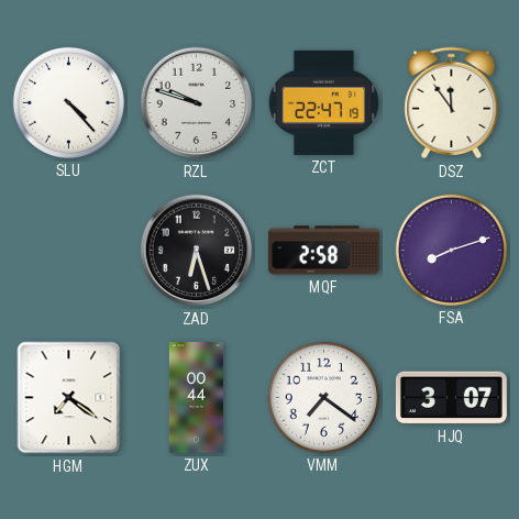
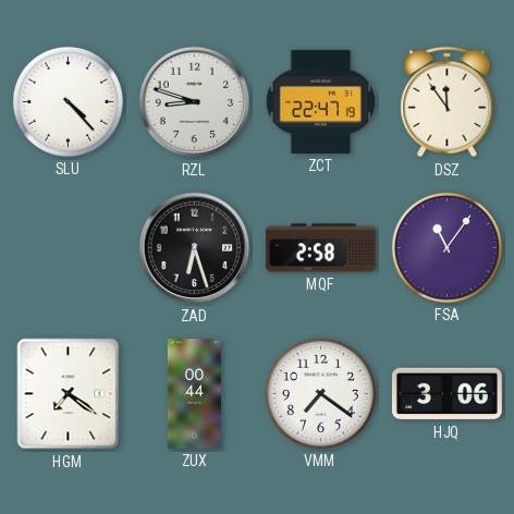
RZL: 9:48 -> 8:48 (195, 102)
FSA: 8:12 -> 11:06 (446, 247)
HJQ: 3:07 -> 3:06 (448, 394)
